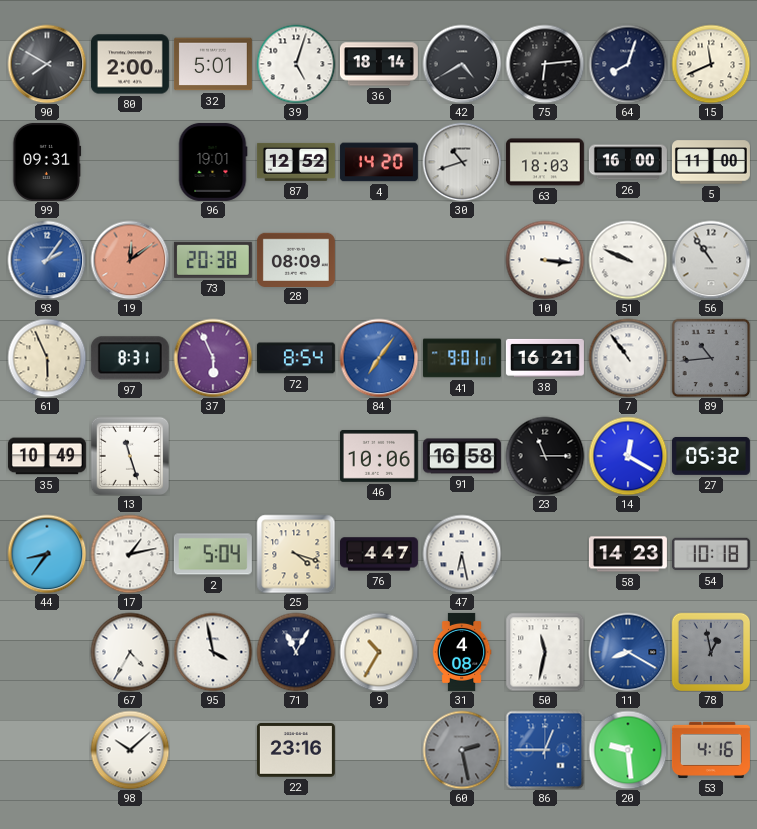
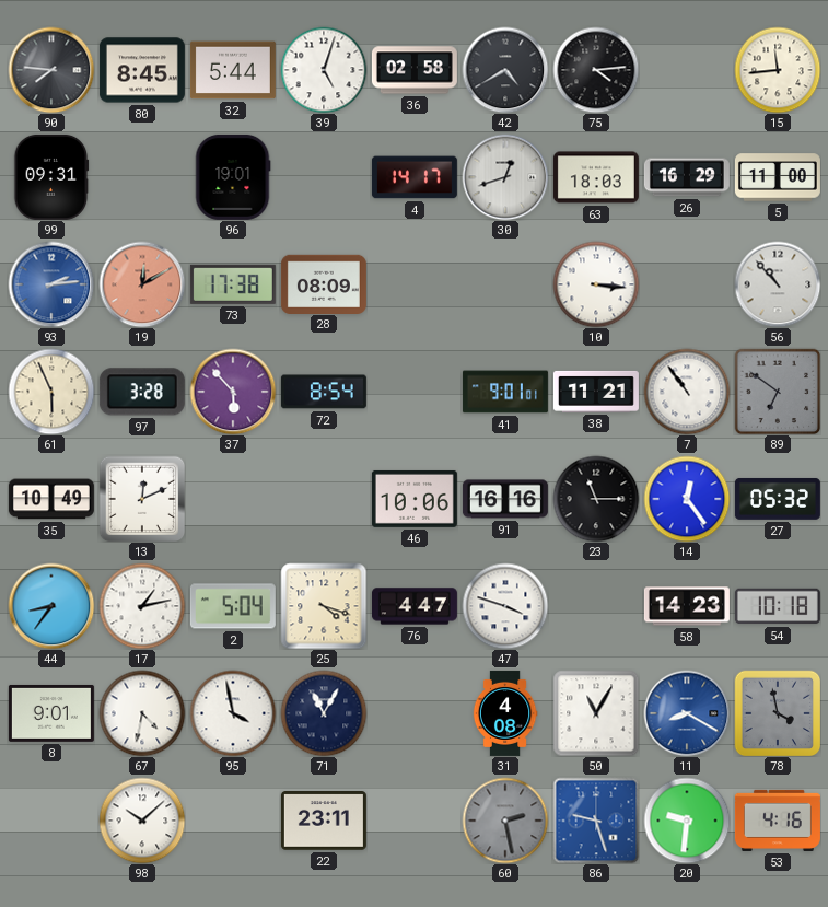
90: 7:50 -> 7:46 (51, 70)
80: 2:00 -> 8:45 (142, 70)
32: 5:01 -> 5:44 (233, 70)
36: 18:14 -> 02:58 (415, 70)
75: 6:14 -> 4:14 (596, 70)
64: 8:03 -> none (628, 64)
15: 11:41 -> 11:44 (778, 70)
87: 12:52 -> none (296, 162)
4: 14:20 -> 14:17 (415, 177)
30: 10:42 -> 12:42 (505, 177)
26: 16:00 -> 16:29 (687, 177)
93: 2:06 -> 2:14 (51, 284)
19: 12:09 -> 12:10 (142, 284)
73: 20:38 -> 17:38 (233, 284)
51: 9:49 -> none (628, 260)
56: 10:54 -> 10:53 (778, 284)
97: 8:31 -> 3:28 (142, 392)
37: 5:56 -> 5:53 (233, 392)
84: 7:06 -> none (379, 358)
38: 16:21 -> 11:21 (596, 392)
89: 10:44 -> 6:51 (778, 392)
13: 11:27 -> 12:11 (142, 499)
91: 16:58 -> 16:16 (505, 499)
14: 12:20 -> 12:24 (687, 499)
47: 6:28 -> 3:48 (505, 606)
8: none -> 9:01 (51, 713)
67: 4:35 -> 4:32 (142, 713)
9: 10:35 -> none (379, 652)
50: 11:32 -> 11:05 (596, 713)
78: 12:58 -> 3:58 (778, 713)
22: 23:16 -> 23:11 (324, 822)
86: 12:45 -> 9:27 (596, 821)
20: 9:29 -> 9:31 (687, 821)
